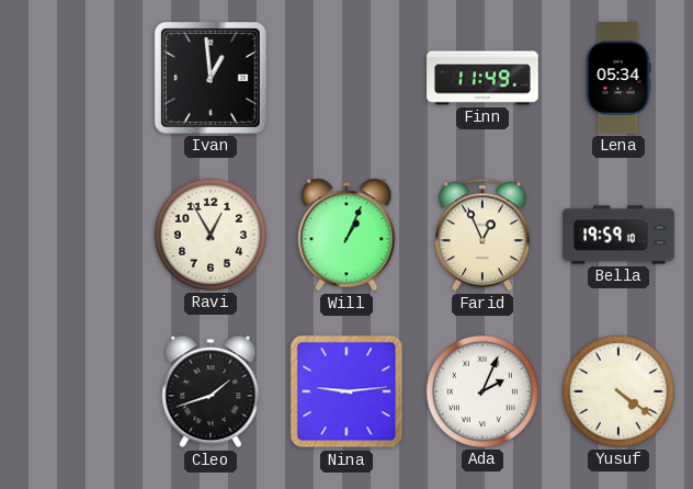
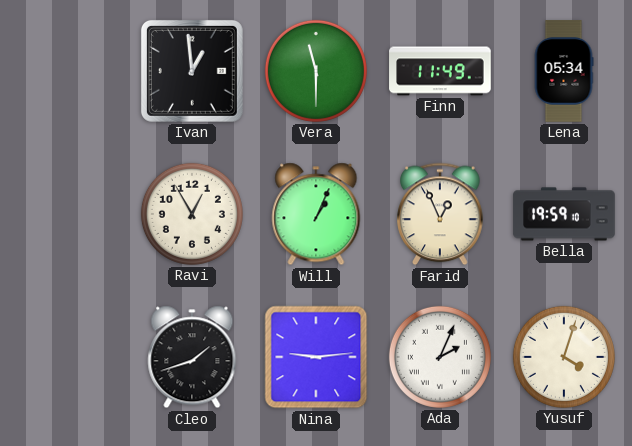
Vera: none -> 11:30 (316, 71)
Yusuf: 4:21 -> 4:03 (564, 357)
